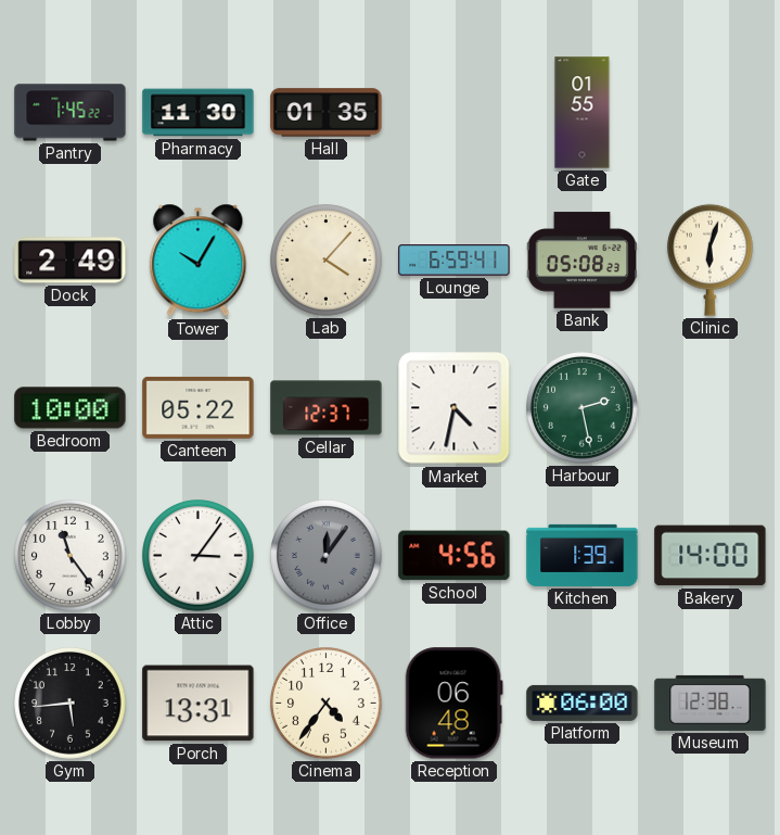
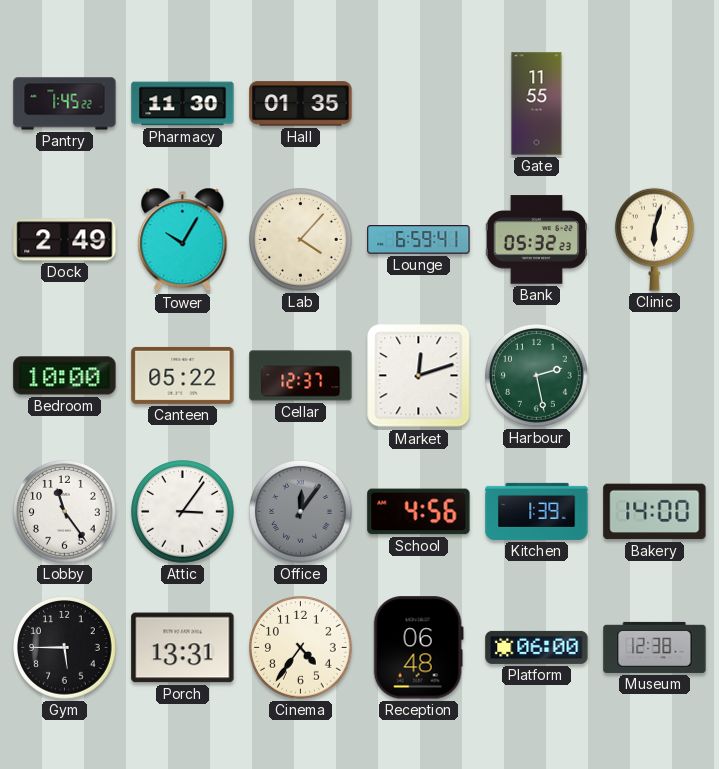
Gate: 01:55 -> 11:55 (537, 104)
Bank: 05:08 -> 05:32 (537, 240)
Market: 4:32 -> 12:12 (419, 376)
Gym: 5:44 -> 5:45 (65, 648)
